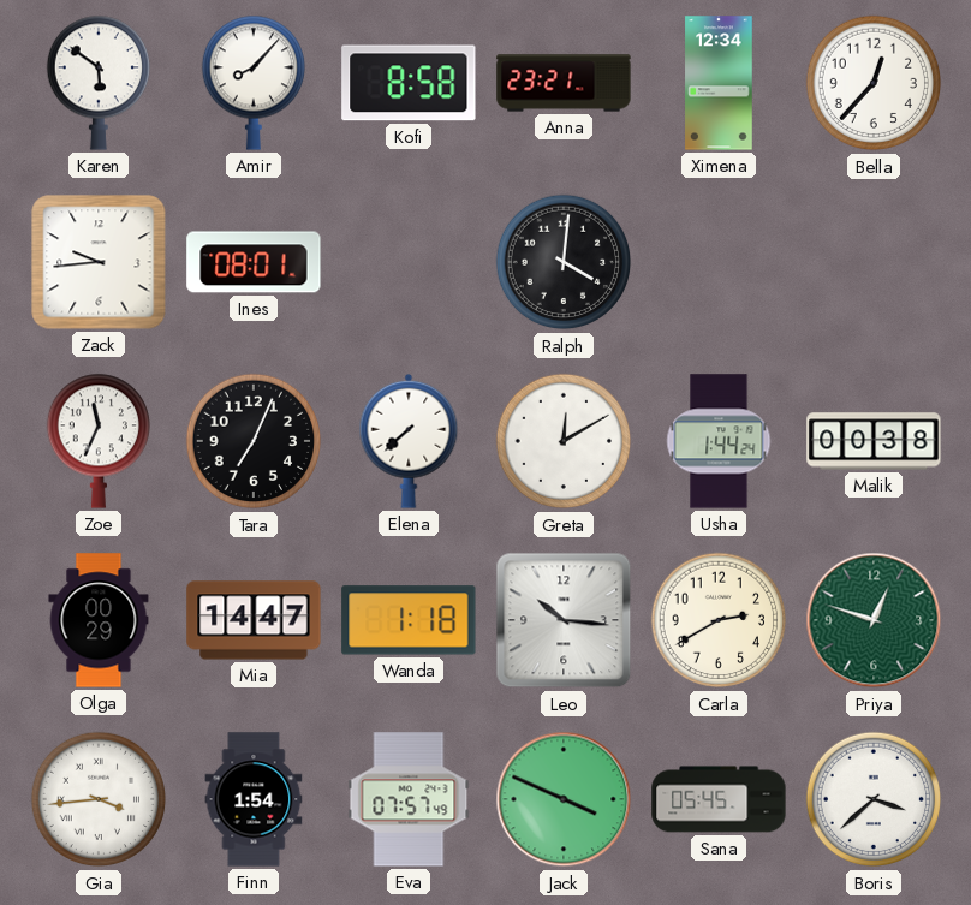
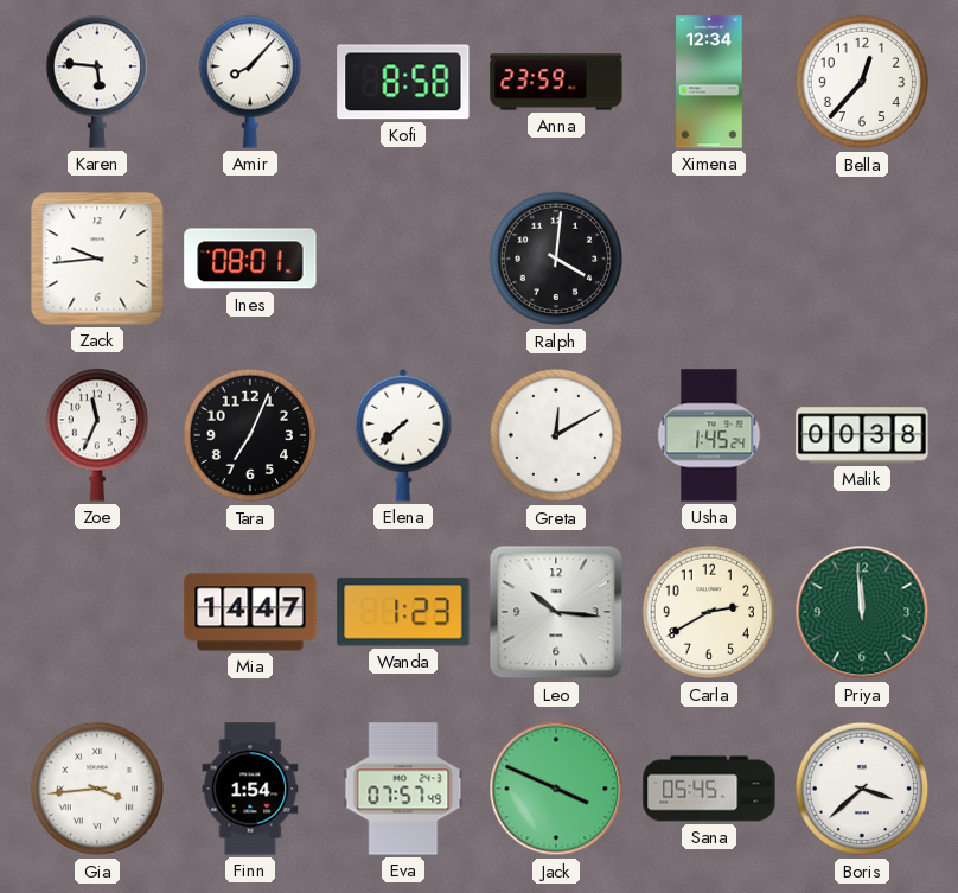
Karen: 5:51 -> 5:46 (96, 82)
Anna: 23:21 -> 23:59 (556, 82)
Usha: 1:44 -> 1:45 (709, 435)
Olga: 00:29 -> none (99, 620)
Wanda: 1:18 -> 1:23 (403, 612)
Priya: 12:48 -> 11:59 (862, 612)
